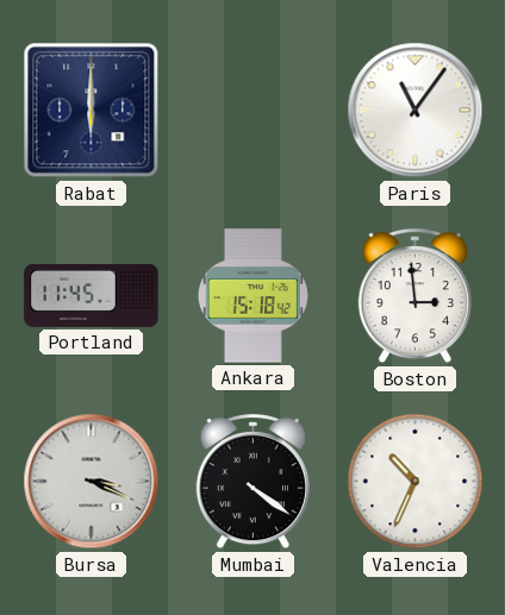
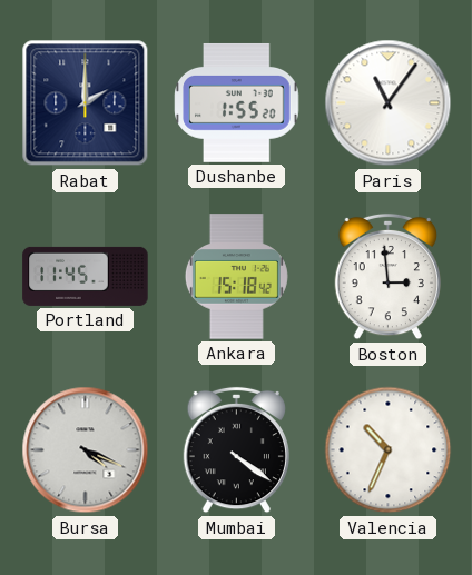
Rabat: 6:00 -> 2:00 (86, 103)
Dushanbe: none -> 1:55 (237, 102)
Bursa: 3:19 -> 4:19 (86, 450)
